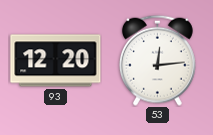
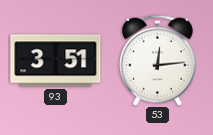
93: 12:20 -> 3:51 (56, 61)
